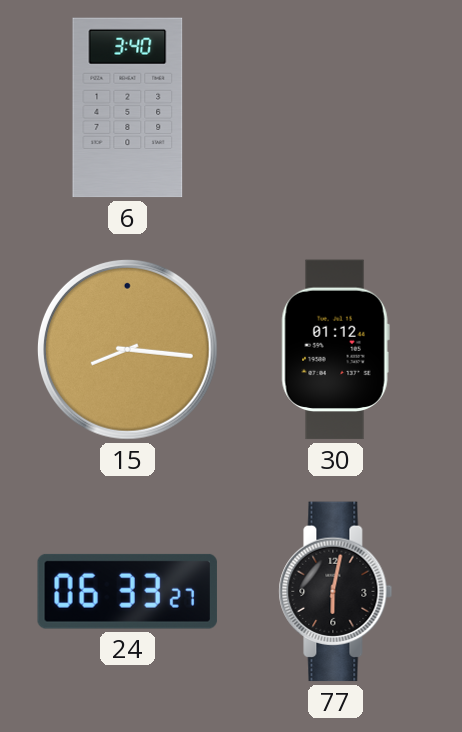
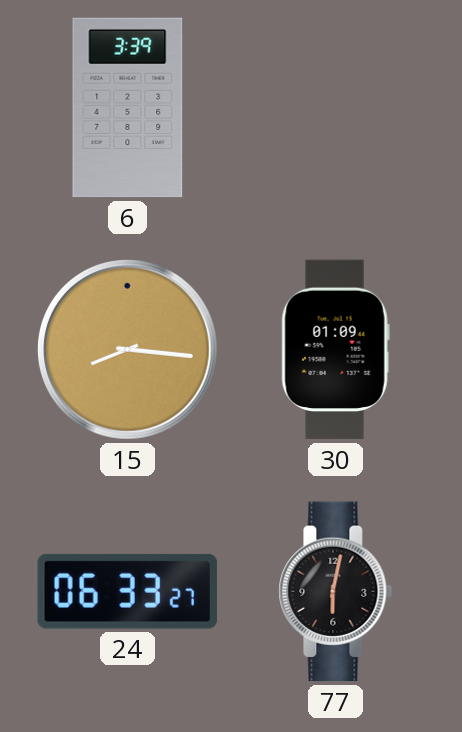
6: 3:40 -> 3:39 (128, 108)
30: 01:12 -> 01:09 (335, 350)
